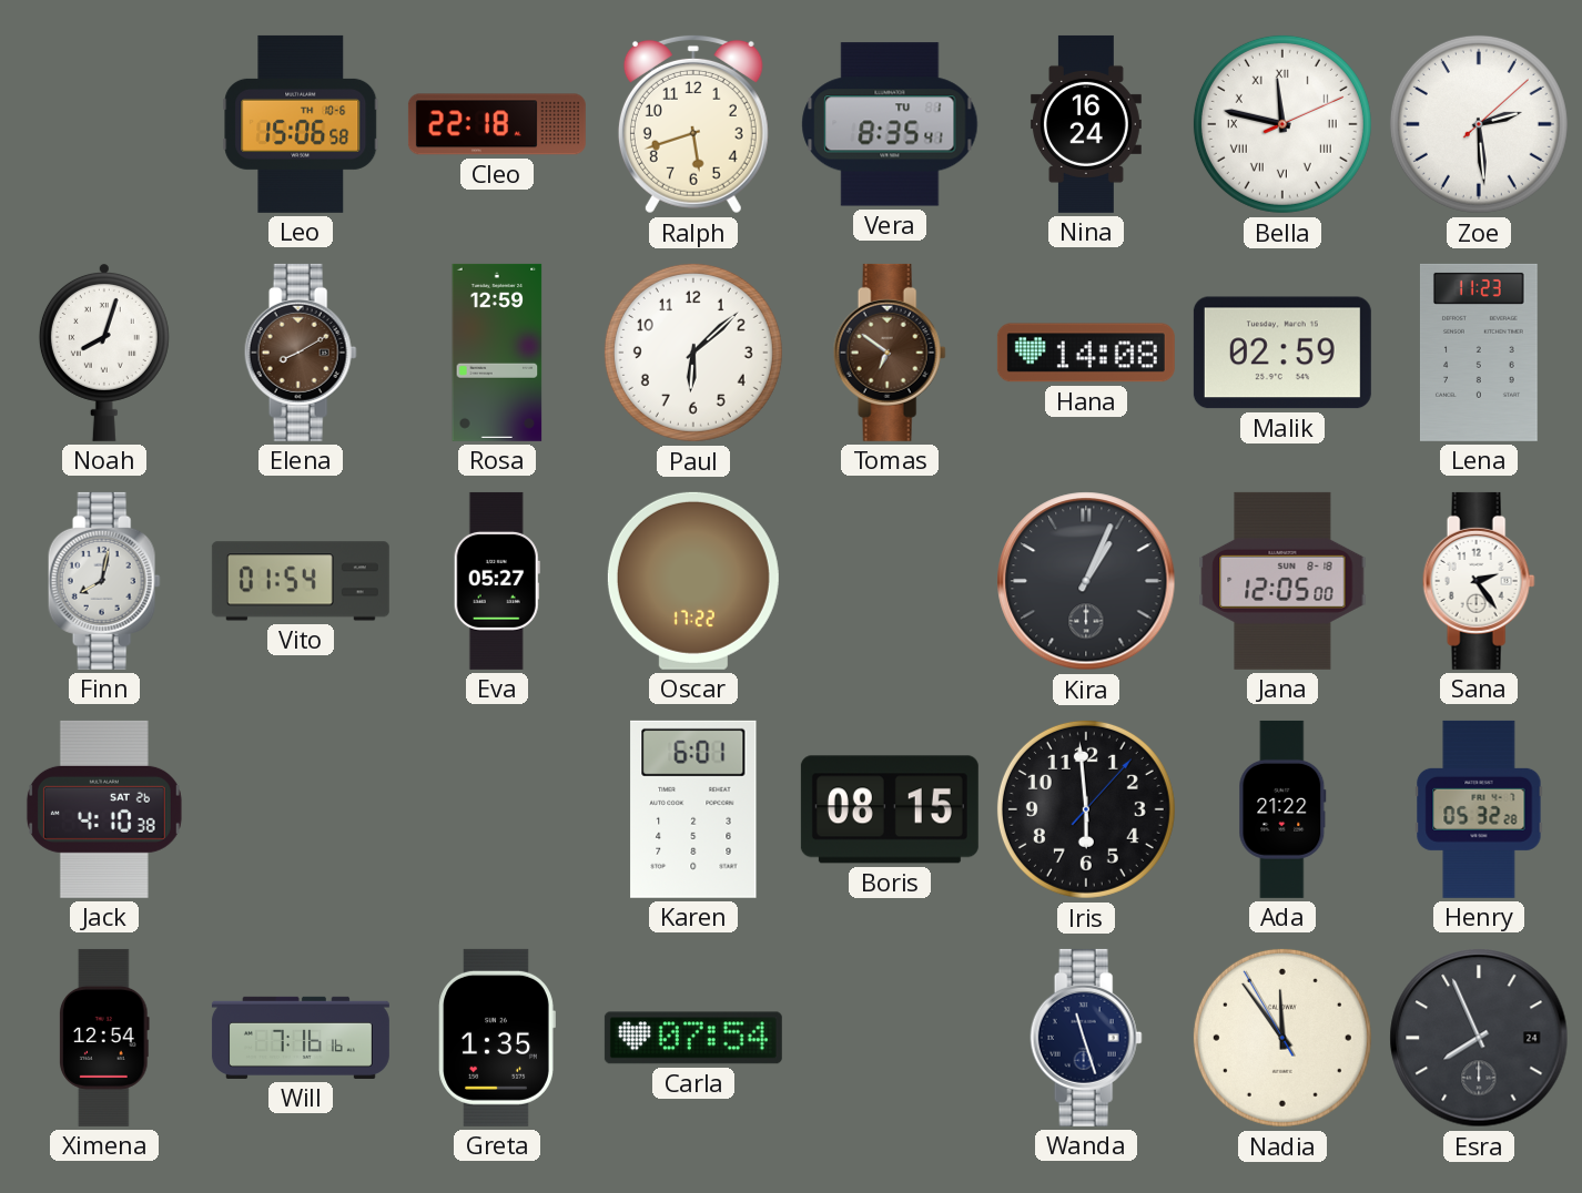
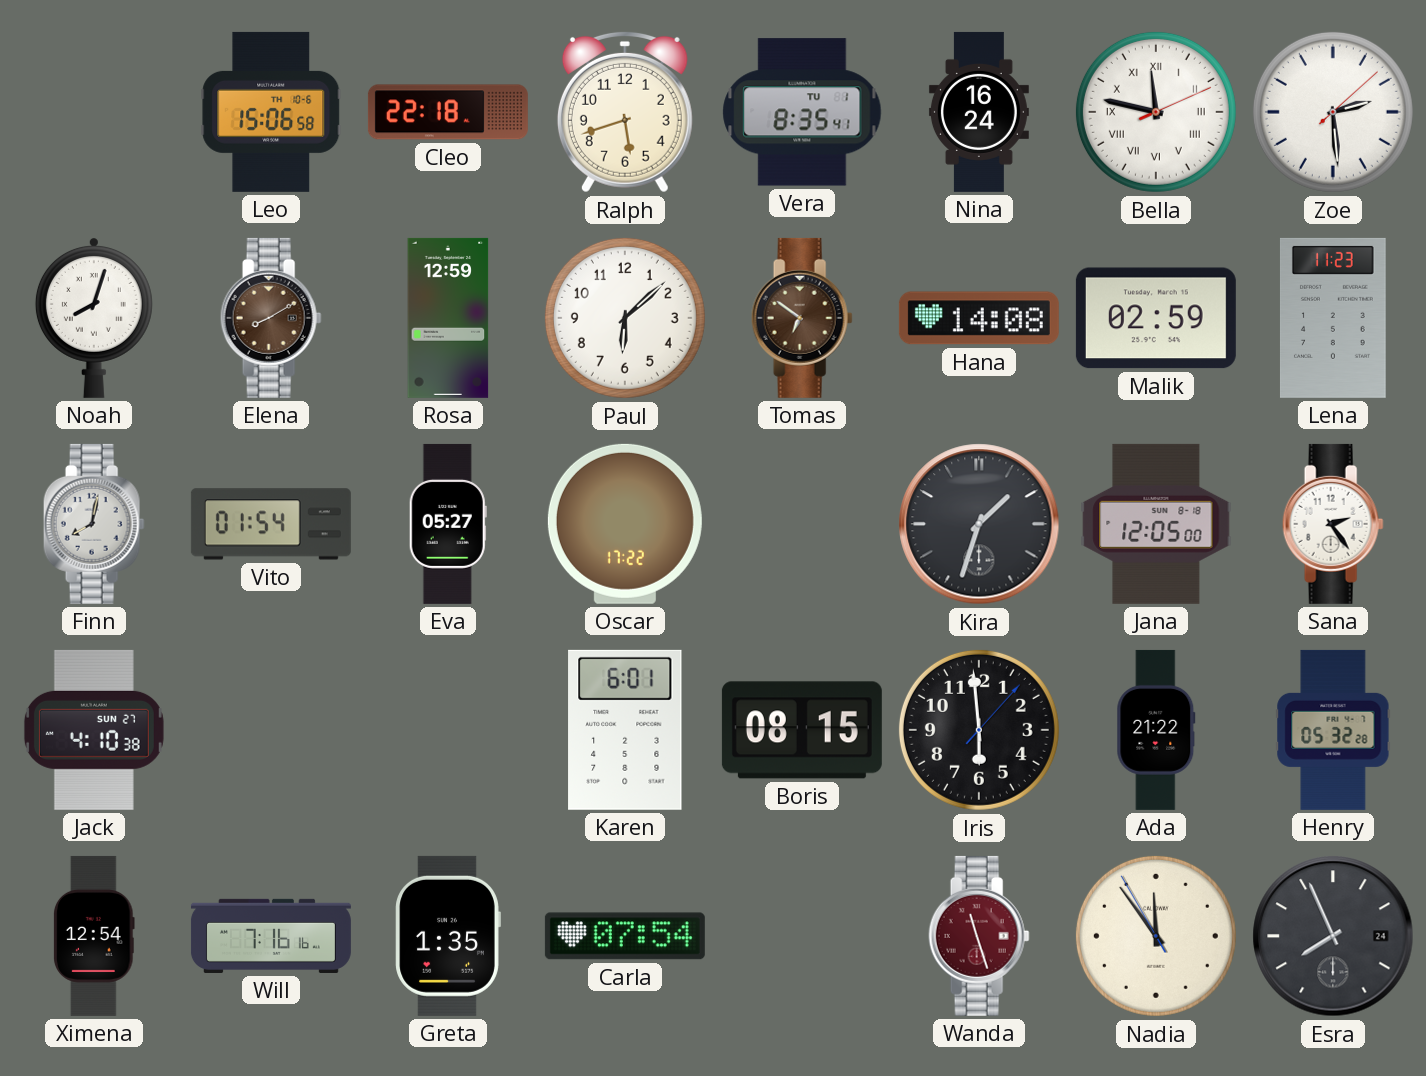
Kira: 1:04 -> 1:33 (979, 524)
Jack date: SAT 26 -> SUN 27 (94, 730)
Wanda dial: navy -> burgundy (979, 936)
